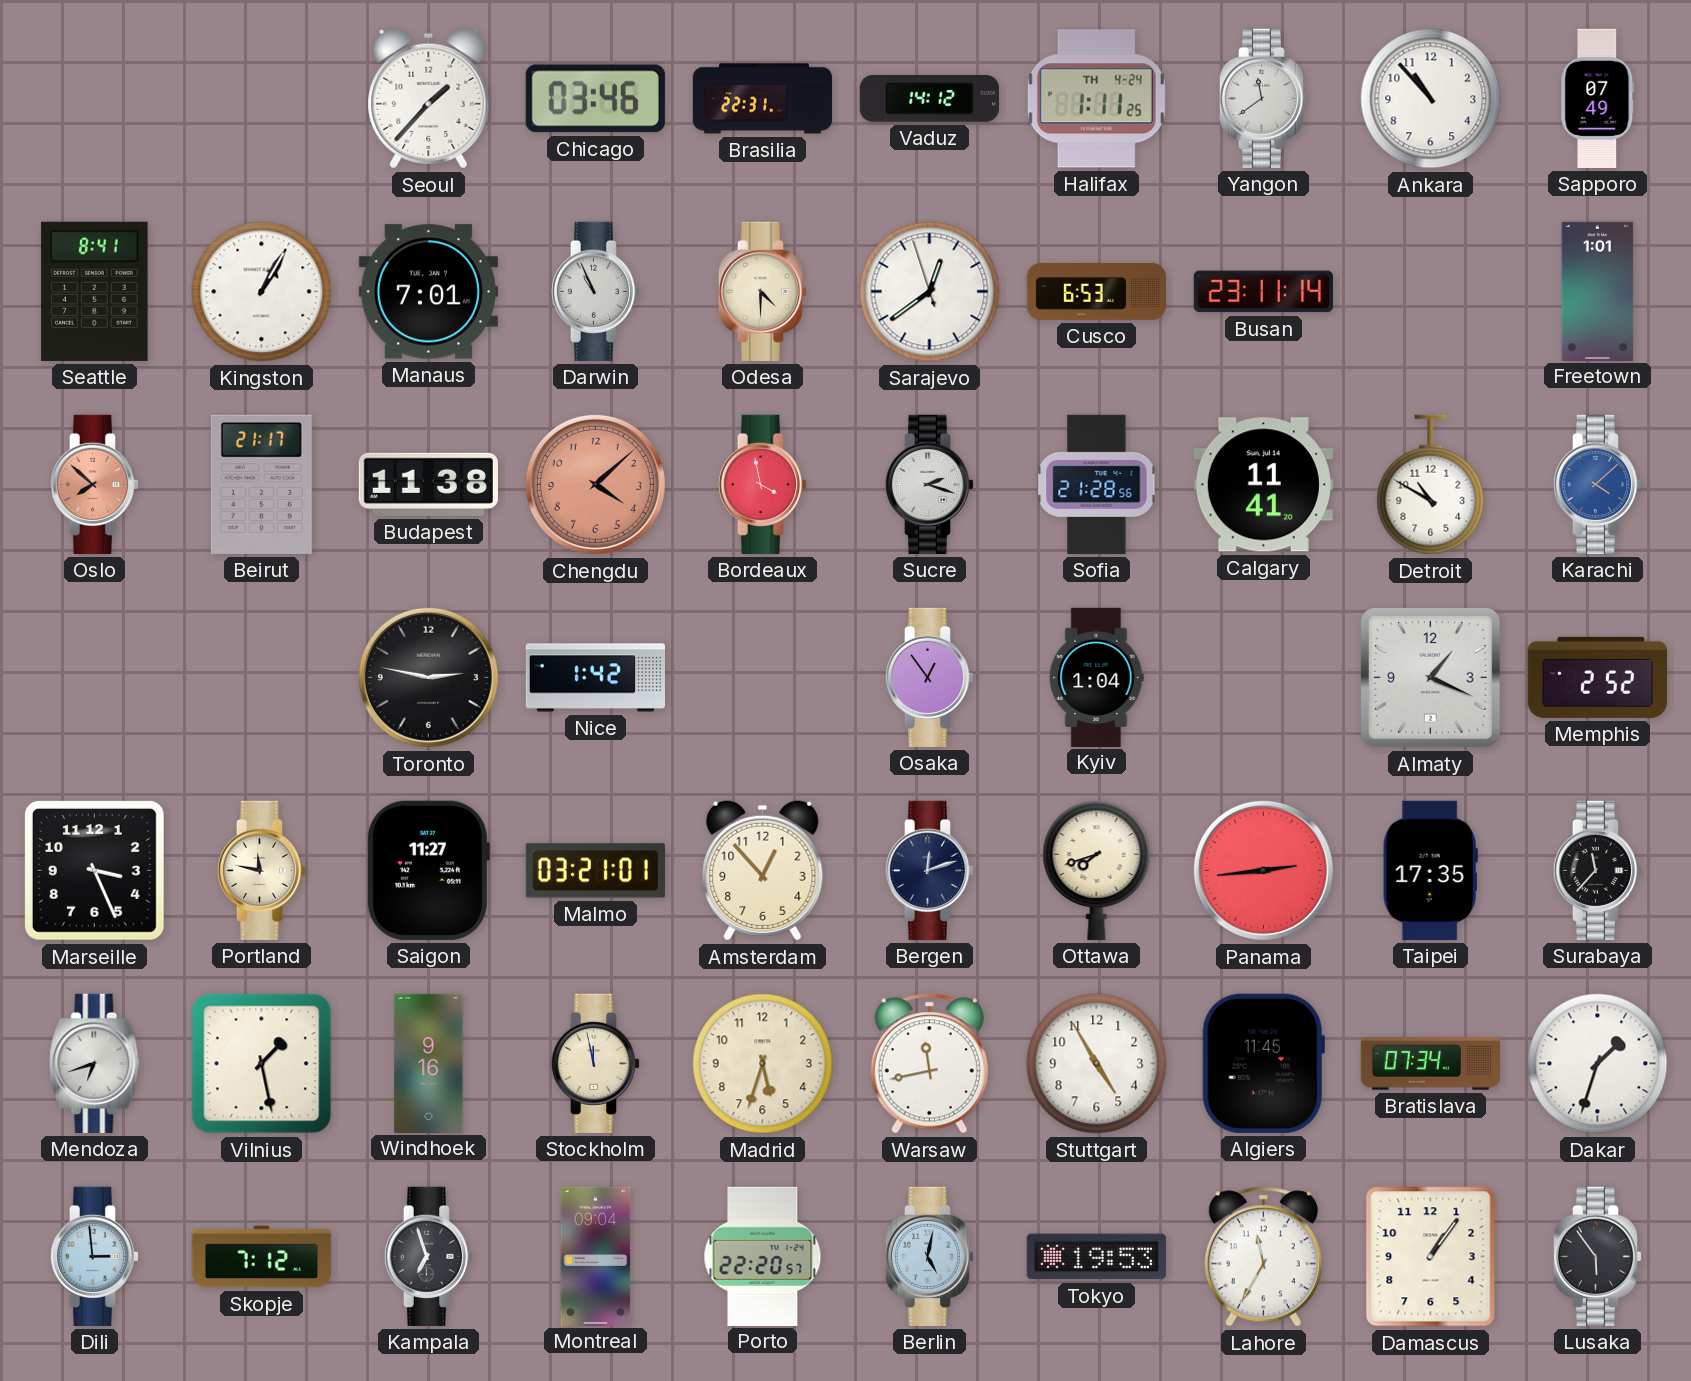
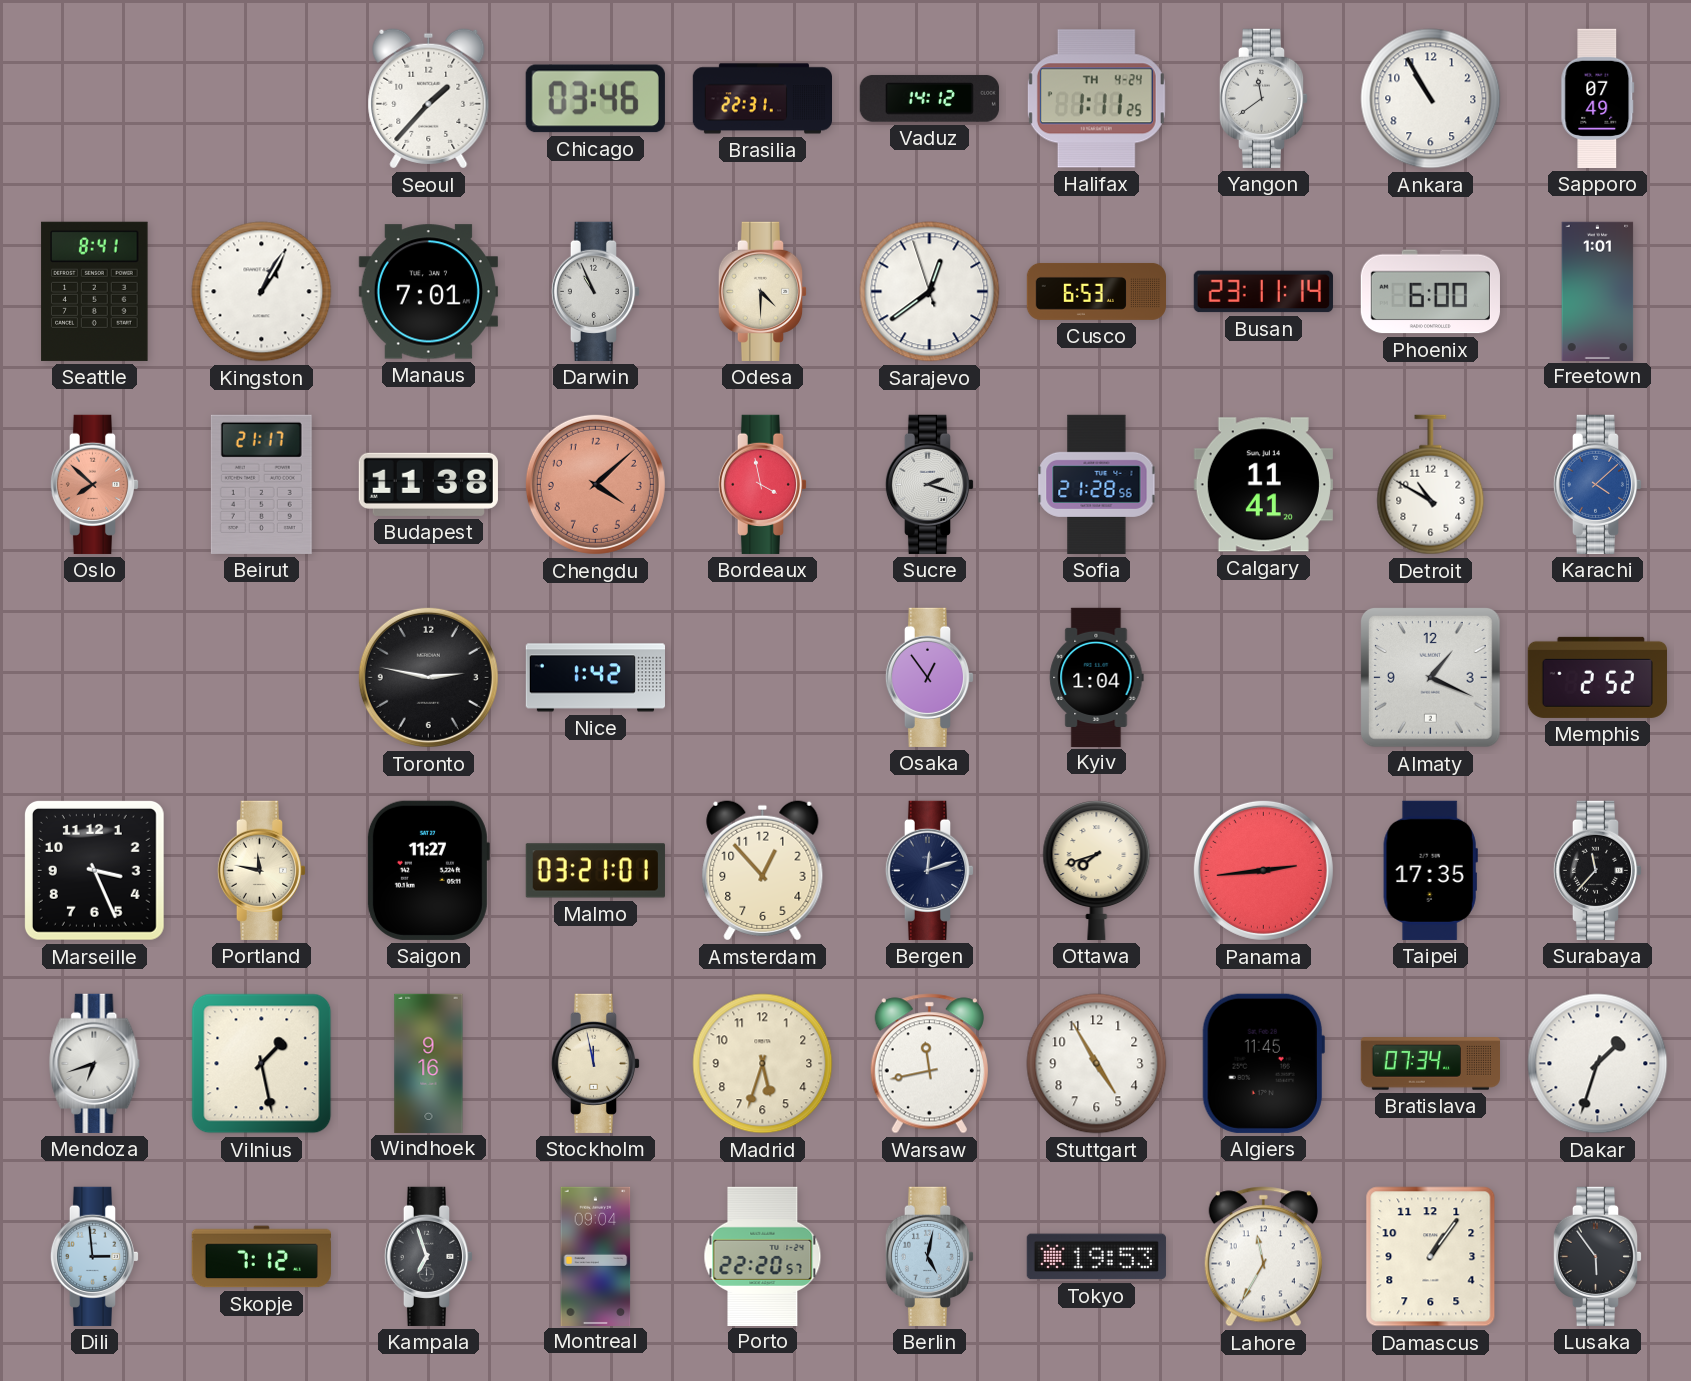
Ankara: 10:53 -> 10:55 (1431, 99)
Phoenix: none -> 6:00 (1430, 292)
